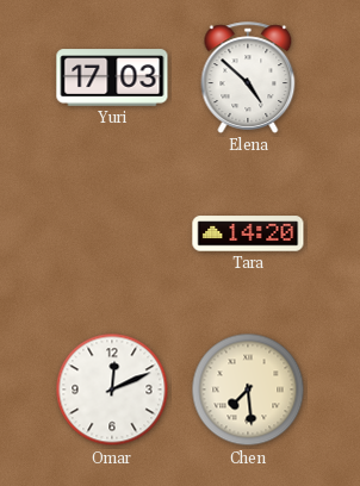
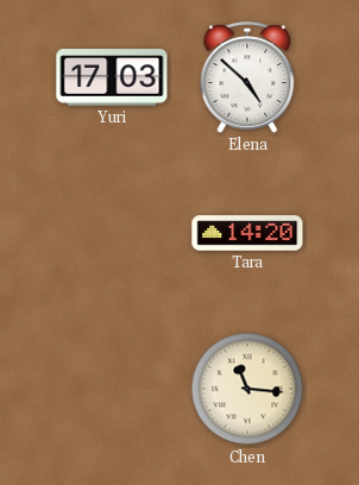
Omar: 12:11 -> none (112, 390)
Chen: 7:29 -> 11:16 (247, 389)
